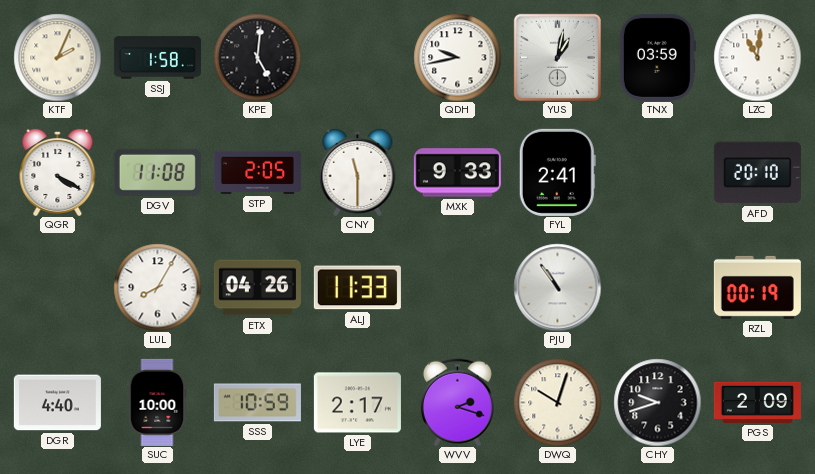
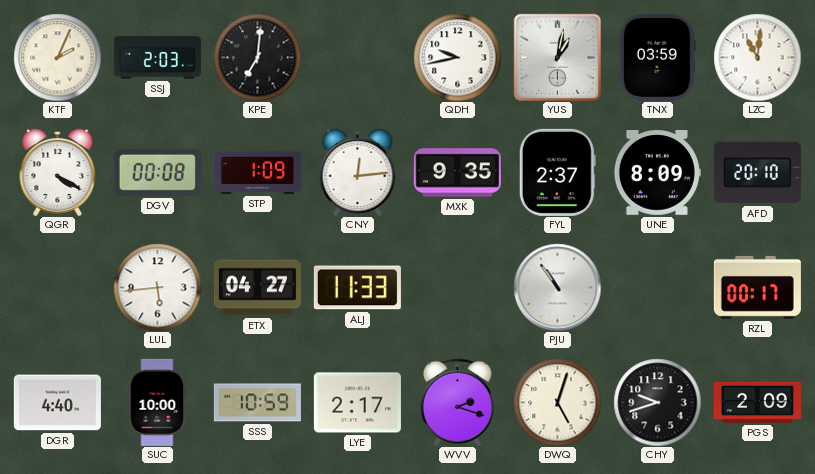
SSJ: 1:58 -> 2:03 (157, 58)
KPE: 5:01 -> 7:01 (257, 57)
DGV: 11:08 -> 00:08 (157, 172)
STP: 2:05 -> 1:09 (257, 172)
CNY: 11:30 -> 12:14 (358, 172)
MXK: 9:33 -> 9:35 (457, 173)
FYL: 2:41 -> 2:37 (557, 172)
UNE: none -> 8:09 (657, 173)
LUL: 8:05 -> 5:44 (157, 287)
ETX: 04:26 -> 04:27 (257, 288)
RZL: 00:19 -> 00:17 (757, 287)
DWQ: 10:03 -> 5:03 (557, 402)
